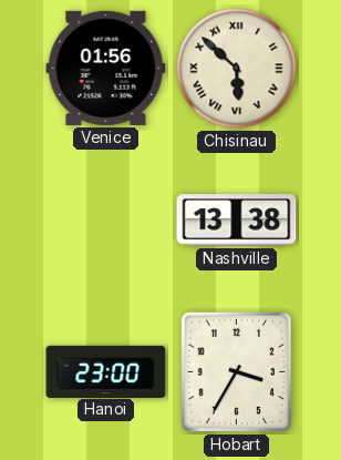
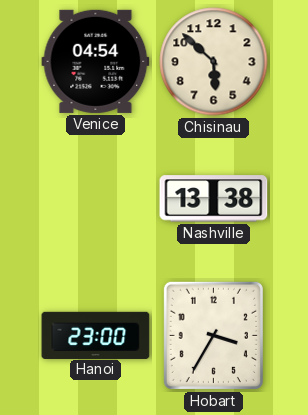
Venice: 01:56 -> 04:54 (96, 61)
Chisinau numerals: Roman -> Arabic (214, 62)
